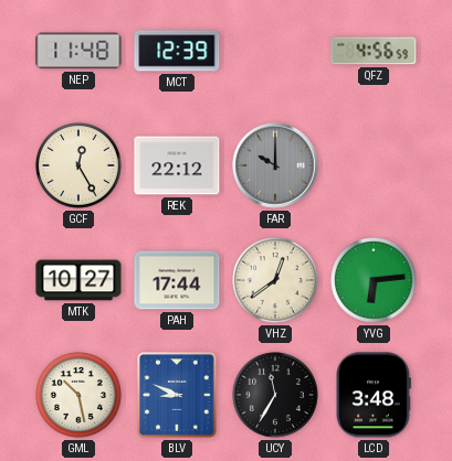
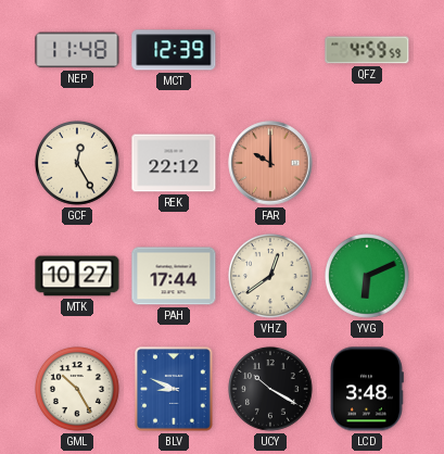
QFZ: 4:56 -> 4:59 (367, 50)
FAR dial: grey -> salmon (270, 163)
YVG: 6:14 -> 6:11 (368, 277)
GML: 10:28 -> 10:25 (78, 390)
UCY: 11:35 -> 10:20 (271, 390)
